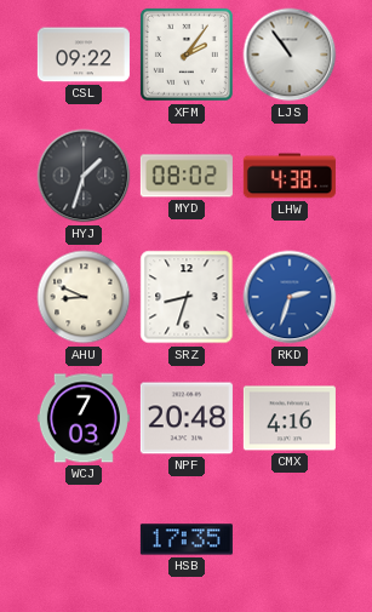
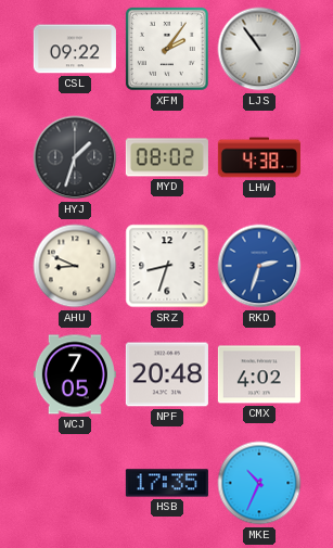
WCJ: 7:03 -> 7:05 (75, 374)
CMX: 4:16 -> 4:02 (259, 374)
MKE: none -> 10:34 (259, 483)
